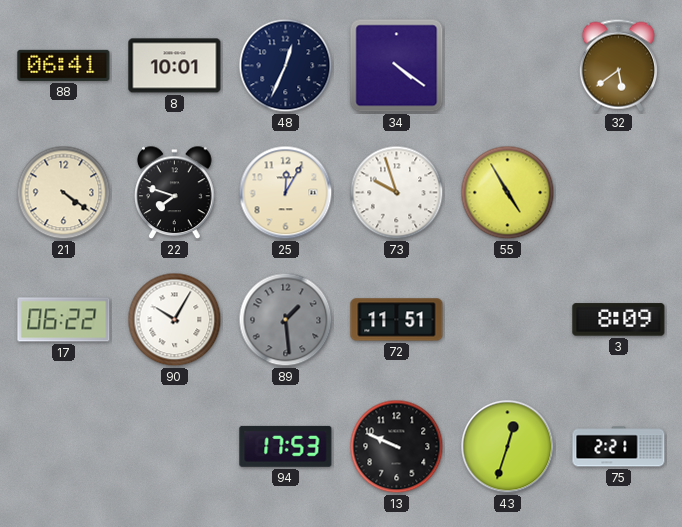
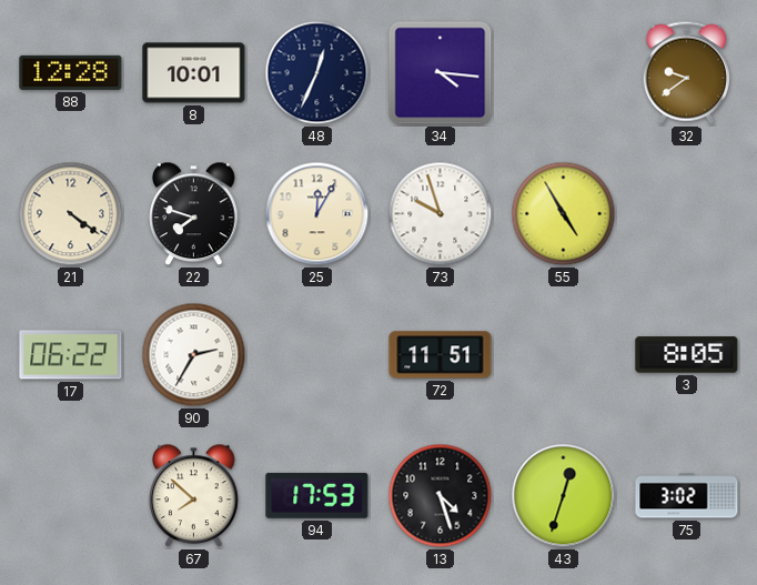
88: 06:41 -> 12:28 (71, 72)
34: 4:21 -> 4:16 (441, 73)
32: 5:39 -> 9:39 (686, 72)
90: 10:05 -> 2:35 (194, 355)
89: 1:29 -> none (286, 320)
3: 8:09 -> 8:05 (687, 355)
67: none -> 7:52 (194, 496)
13: 9:49 -> 4:27 (441, 496)
75: 2:21 -> 3:02 (687, 496)
